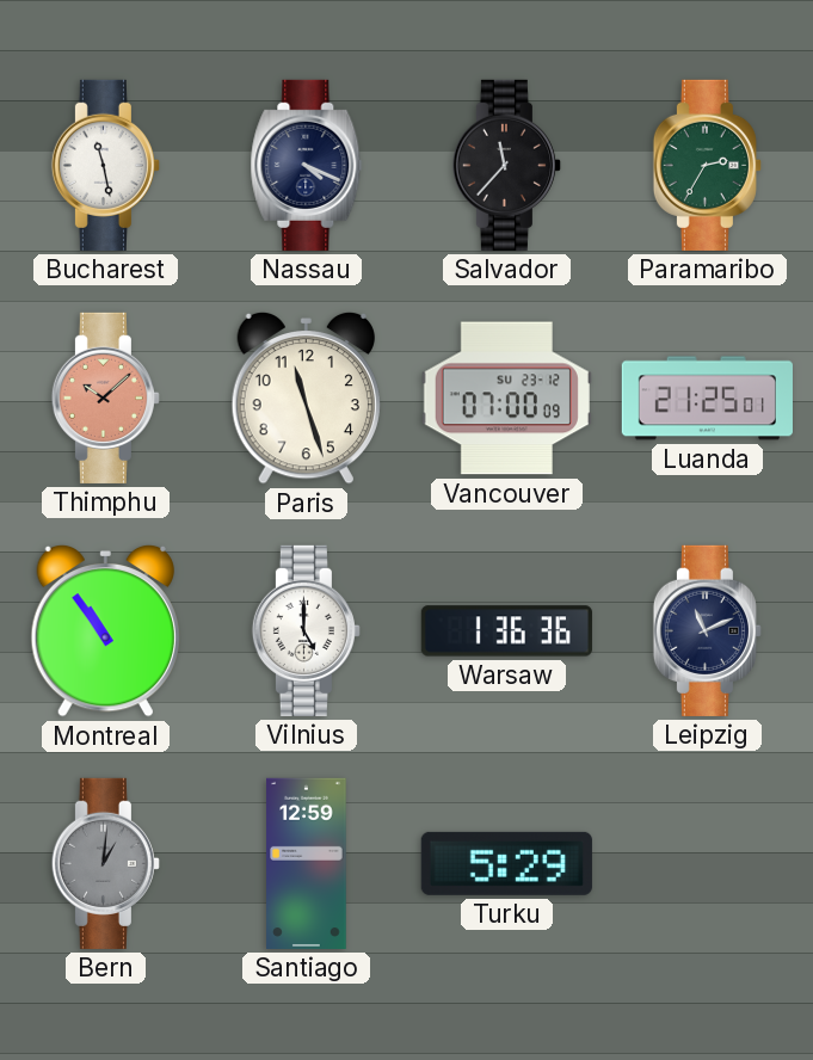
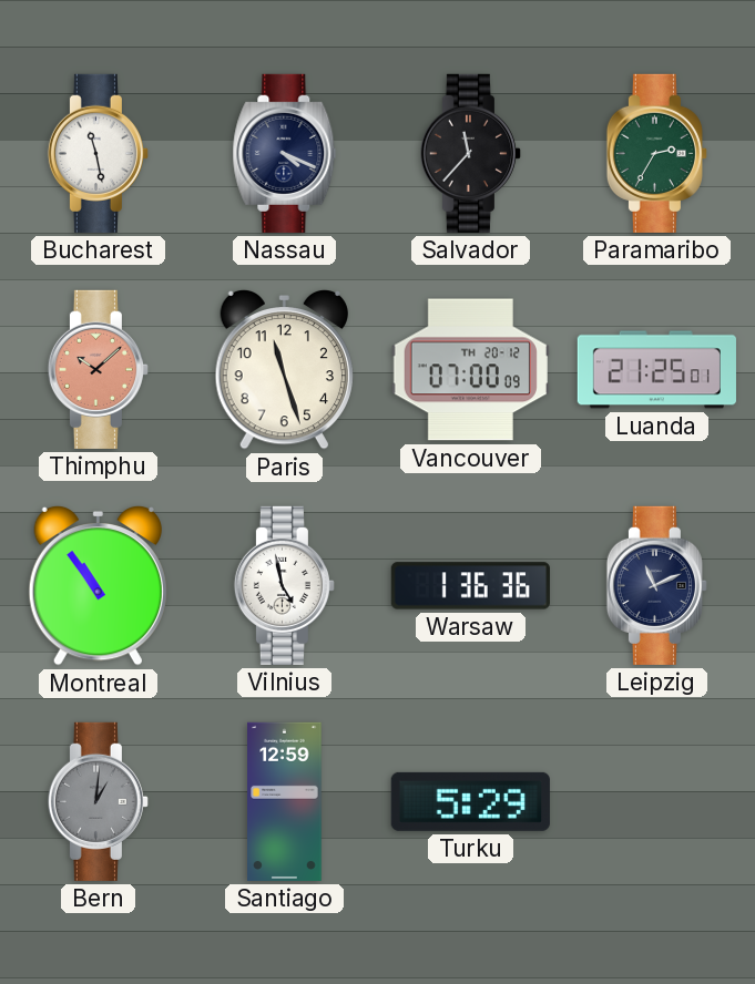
Vancouver date: SU 23-12 -> TH 20-12 (470, 370)
Vilnius: 5:00 -> 4:58 (284, 585)
